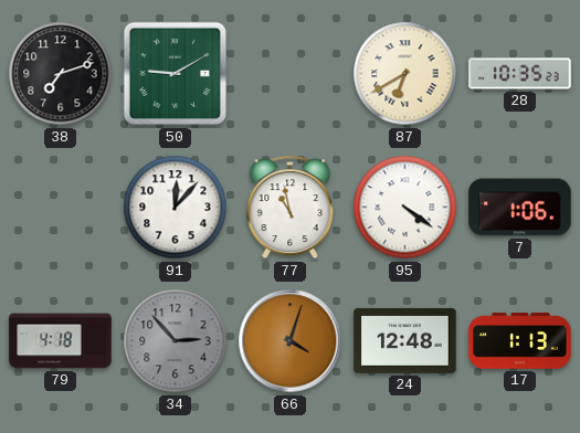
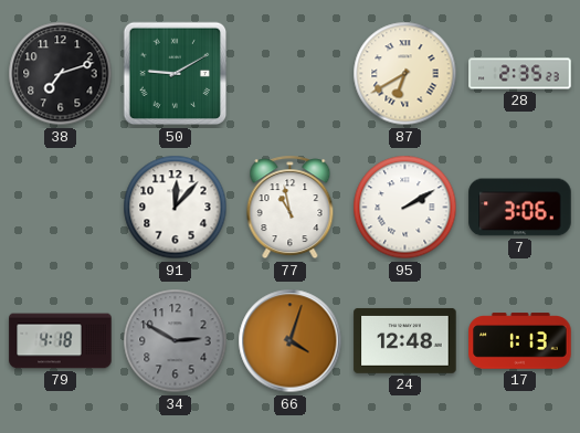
28: 10:35 -> 2:35 (520, 74)
95: 4:21 -> 2:10 (405, 208)
7: 1:06 -> 3:06 (520, 208)
34: 2:53 -> 2:50 (176, 341)
